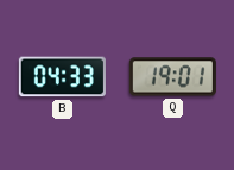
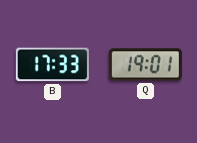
B: 04:33 -> 17:33 (52, 65)
